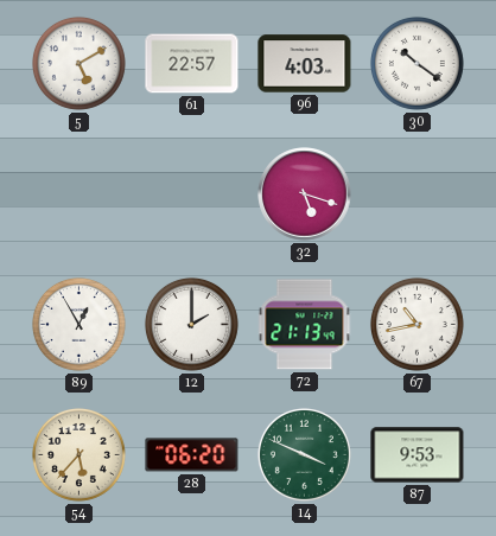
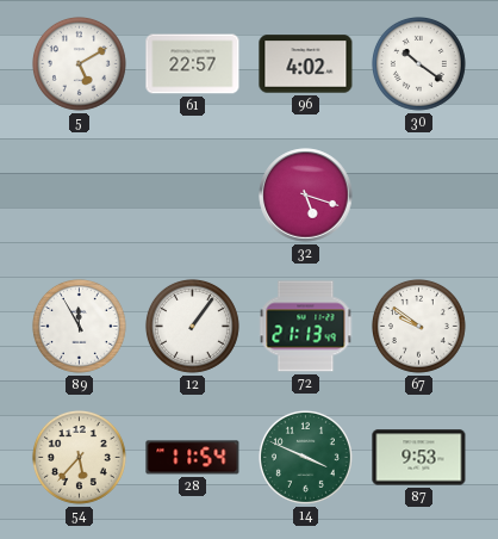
96: 4:03 -> 4:02 (306, 64)
89: 12:55 -> 11:55 (79, 326)
12: 2:00 -> 1:06 (192, 326)
67: 10:43 -> 9:51 (418, 326)
28: 06:20 -> 11:54 (193, 458)
